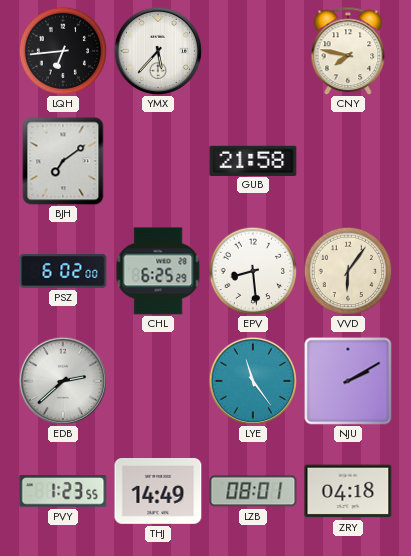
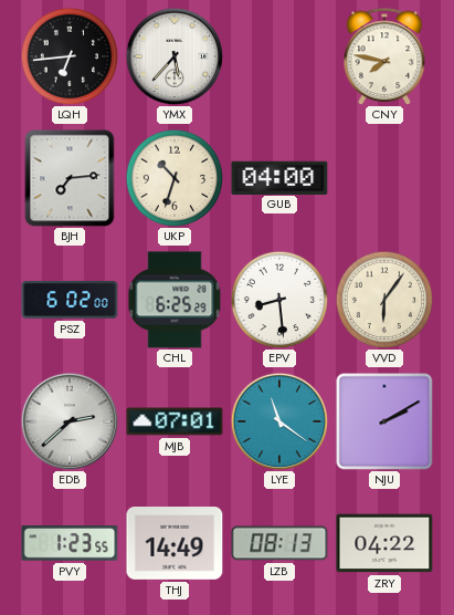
BJH: 7:09 -> 7:14 (70, 178)
UKP: none -> 10:33 (175, 178)
GUB: 21:58 -> 04:00 (279, 177)
MJB: none -> 07:01 (175, 421)
LYE: 11:24 -> 11:21 (278, 420)
LZB: 08:01 -> 08:13 (279, 543)
ZRY: 04:18 -> 04:22 (384, 543)
